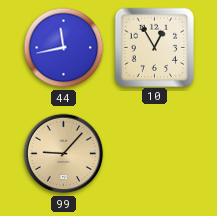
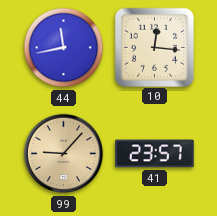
10: 12:55 -> 12:16 (154, 47)
41: none -> 23:57 (155, 154)
